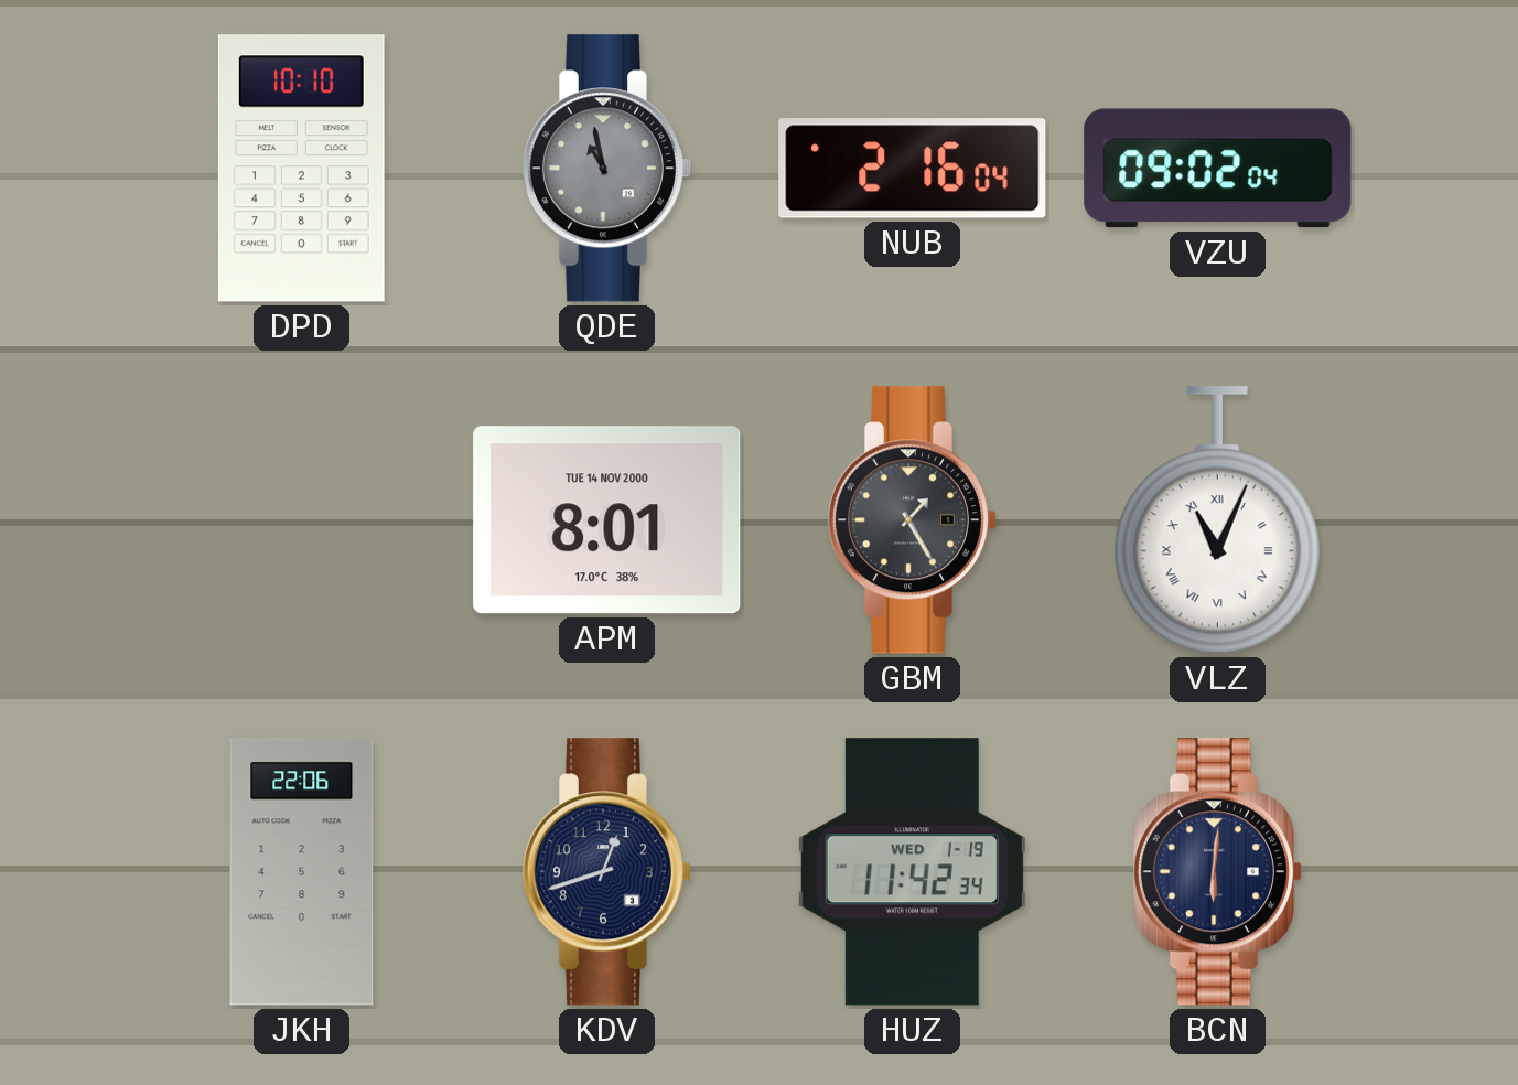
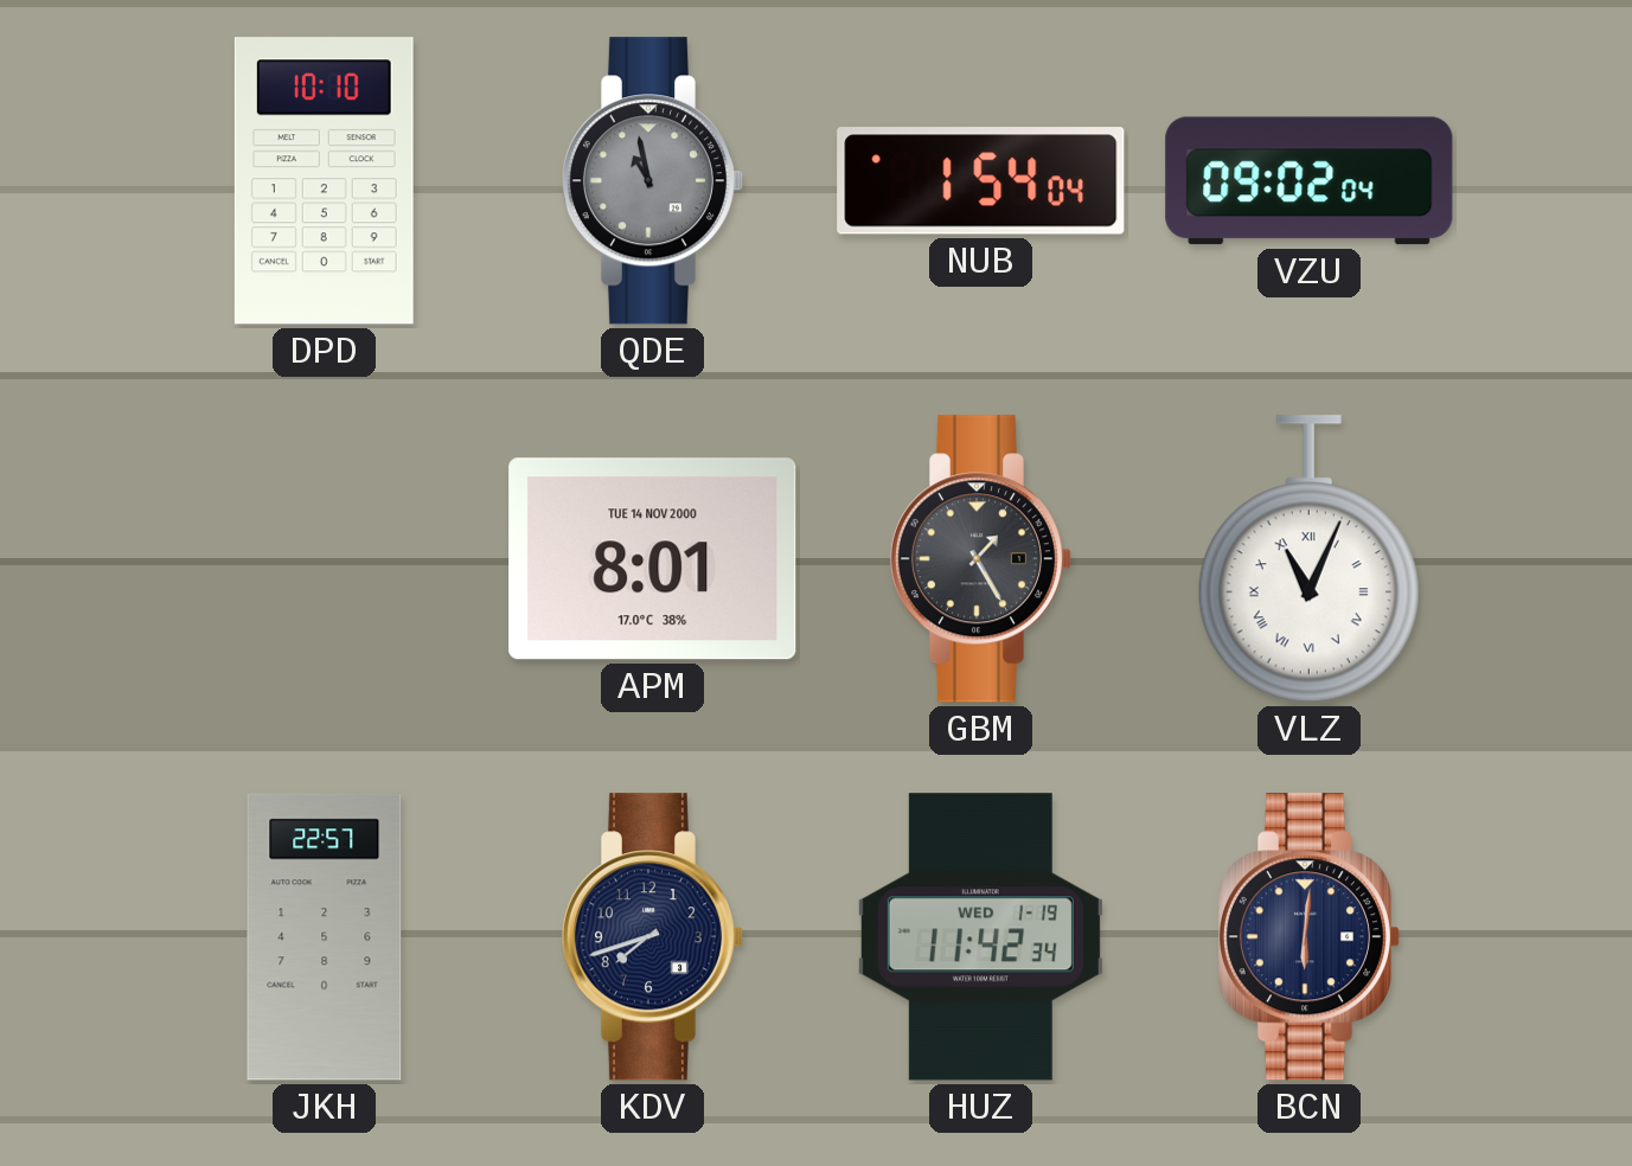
NUB: 2:16 -> 1:54 (981, 181)
JKH: 22:06 -> 22:57 (325, 937)
KDV: 12:42 -> 7:42 (652, 937)
